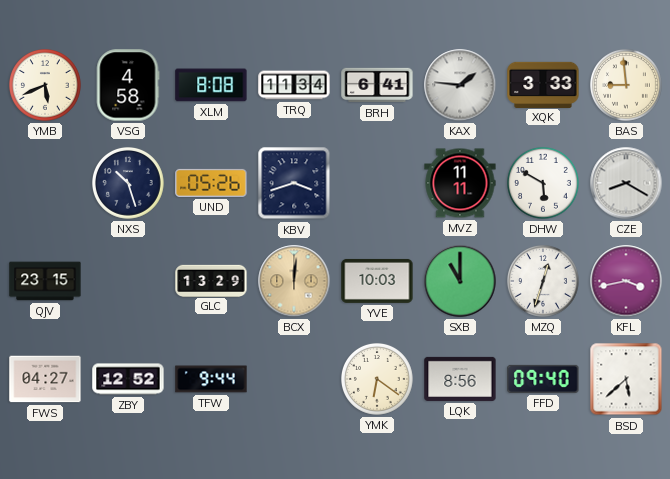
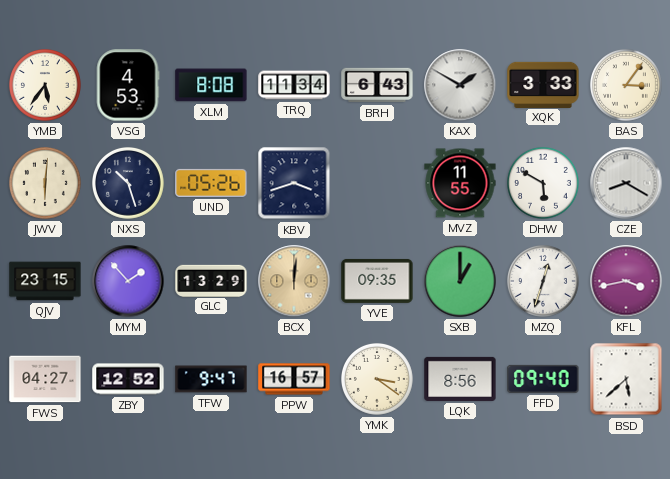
YMB: 5:41 -> 5:36 (46, 86)
VSG: 4:58 -> 4:53 (128, 85)
BRH: 6:41 -> 6:43 (377, 85)
KAX: 1:46 -> 1:50 (460, 85)
BAS: 8:59 -> 3:06 (627, 86)
JWV: none -> 6:01 (46, 184)
MVZ: 11:11 -> 11:55 (460, 183)
MYM: none -> 1:53 (128, 281)
YVE: 10:03 -> 09:35 (377, 281)
SXB: 11:00 -> 1:00 (460, 281)
TFW: 9:44 -> 9:47 (211, 379)
PPW: none -> 16:57 (294, 379)
YMK: 6:21 -> 3:21 (378, 380)
